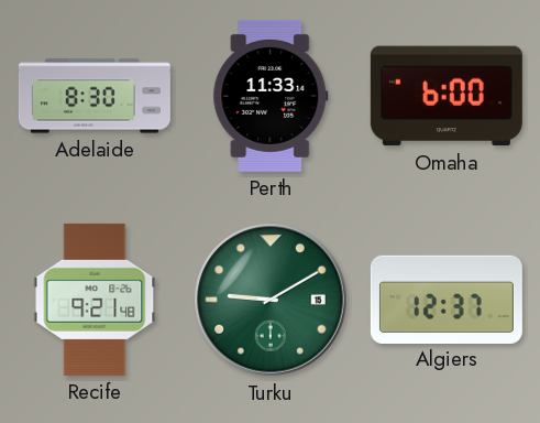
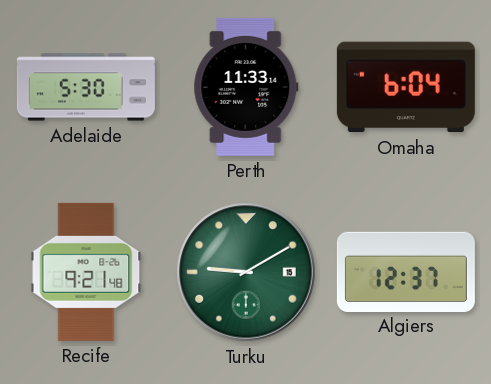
Adelaide: 8:30 -> 5:30 (86, 87)
Omaha: 6:00 -> 6:04 (406, 87)
